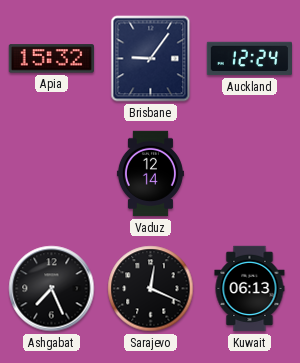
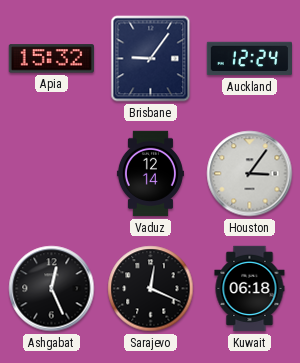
Houston: none -> 3:06 (250, 174)
Ashgabat: 7:26 -> 12:26 (52, 289)
Kuwait: 06:13 -> 06:18 (250, 289)
